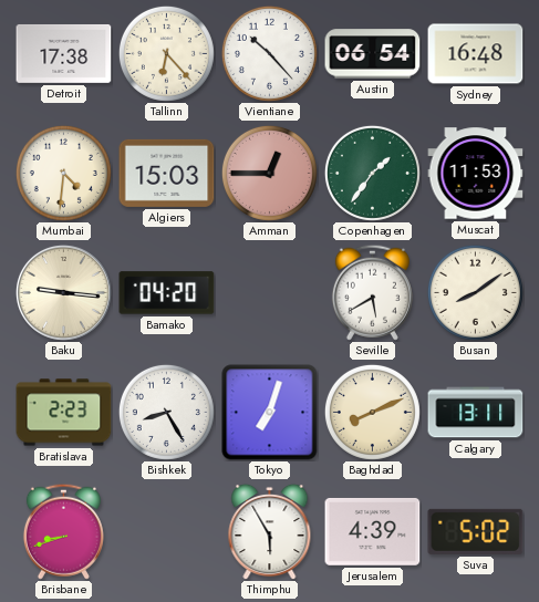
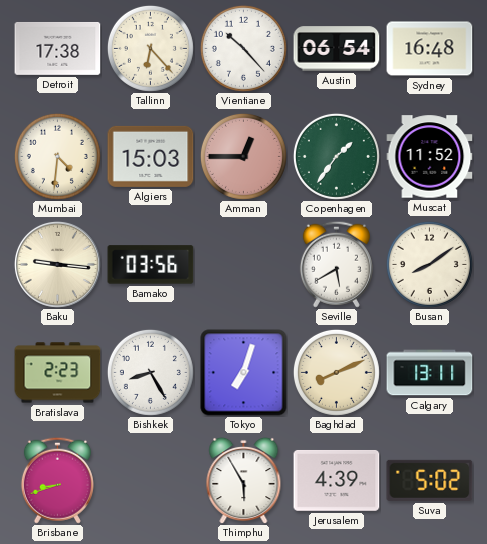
Muscat: 11:53 -> 11:52 (430, 157)
Bamako: 04:20 -> 03:56 (151, 265)
